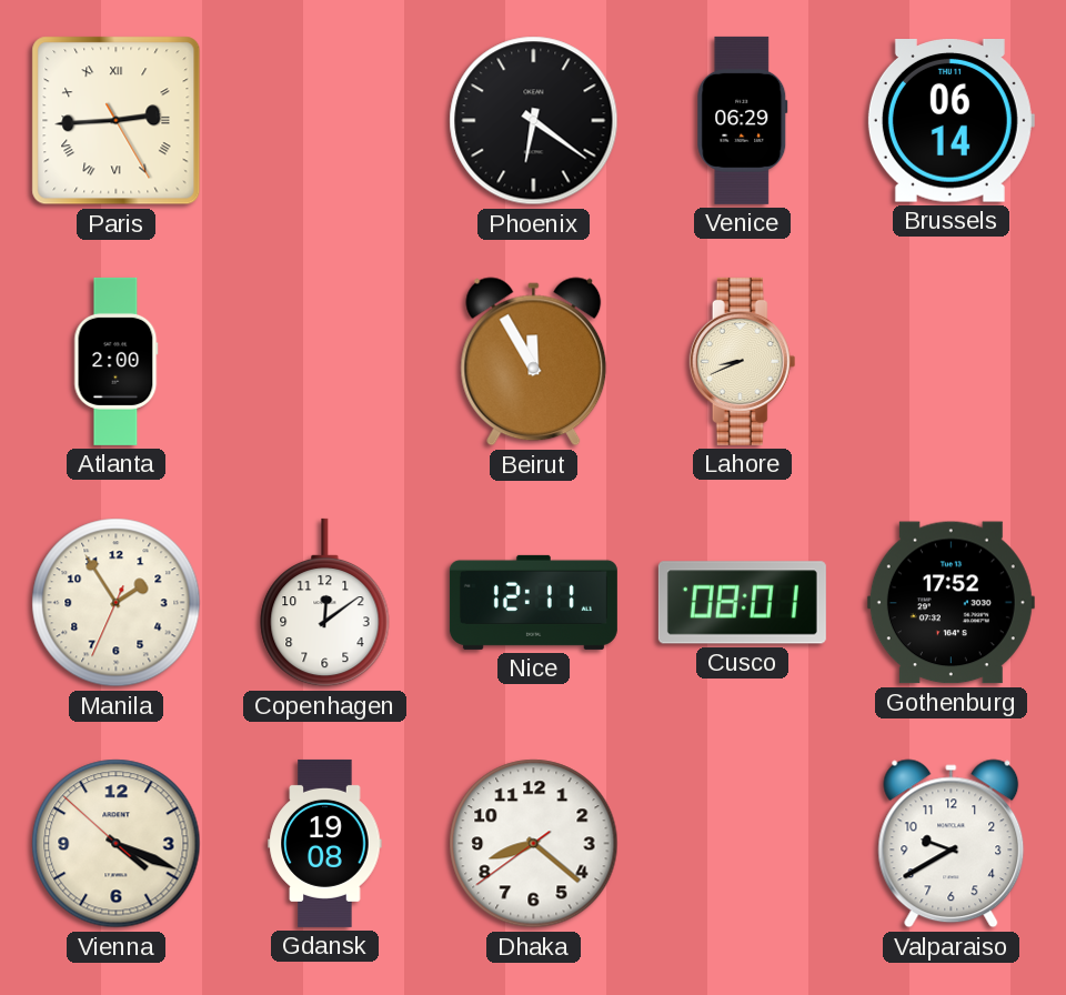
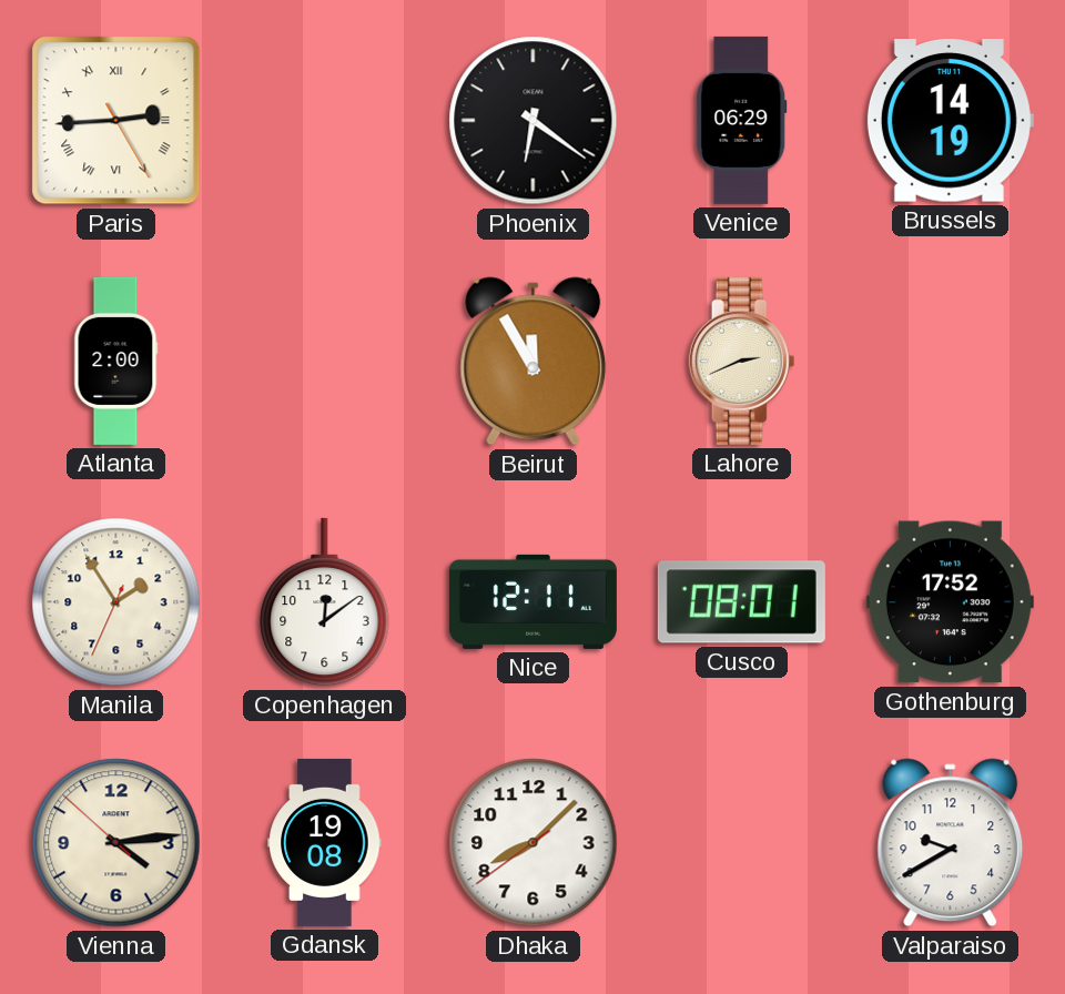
Brussels: 06:14 -> 14:19 (950, 121)
Lahore: 8:41 -> 2:41 (742, 361)
Vienna: 4:18 -> 4:13 (116, 843)
Dhaka: 8:21 -> 8:07 (534, 843)
